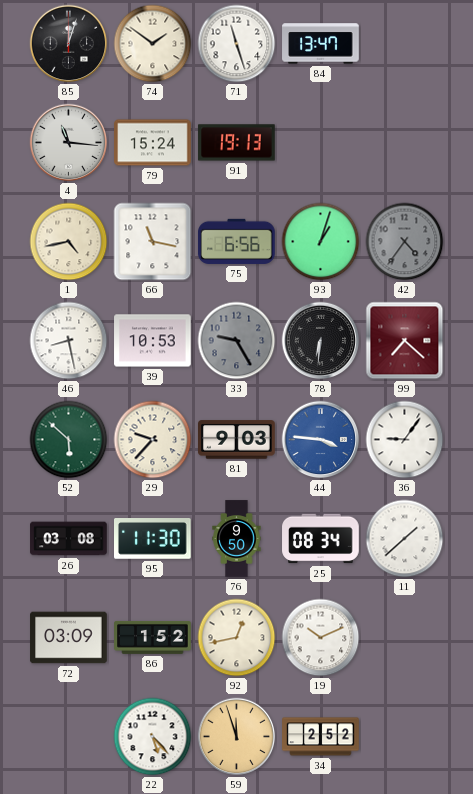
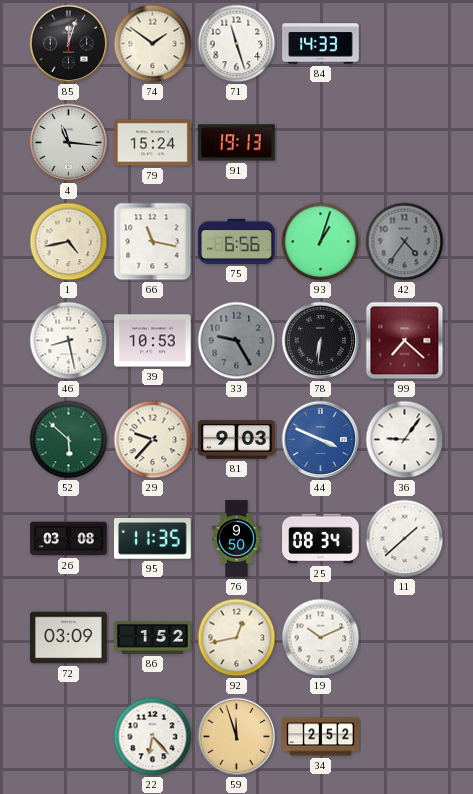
84: 13:47 -> 14:33 (321, 44)
44: 3:46 -> 3:49 (321, 440)
95: 11:30 -> 11:35 (153, 539)
22: 5:23 -> 6:23 (153, 737)
